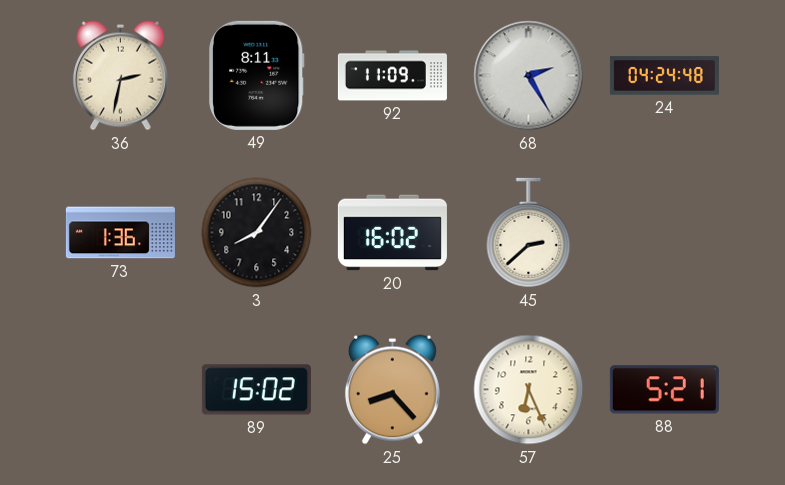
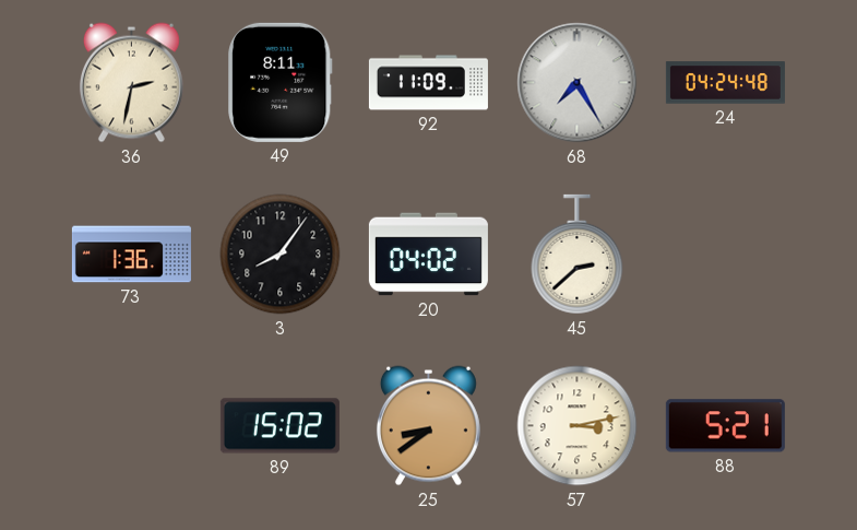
68: 2:25 -> 7:25 (578, 83)
20: 16:02 -> 04:02 (428, 255)
25: 8:23 -> 8:39 (428, 426)
57: 6:26 -> 3:13 (578, 426)
